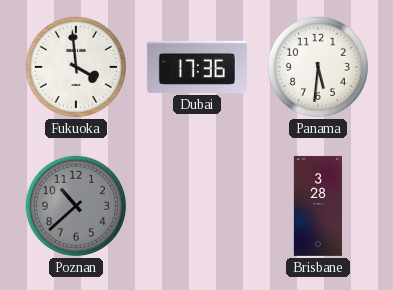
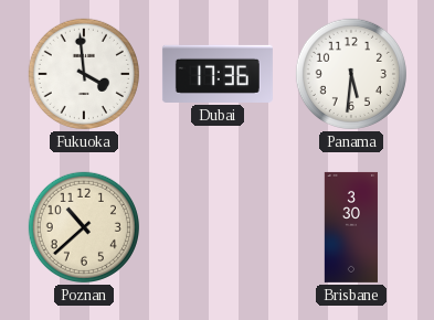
Poznan dial: grey -> cream (84, 227)
Brisbane: 3:28 -> 3:30 (351, 227)
